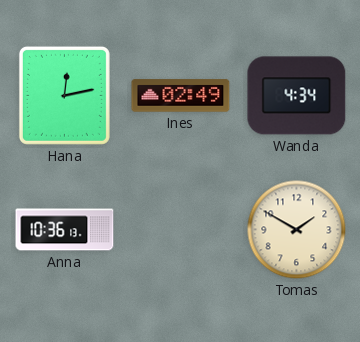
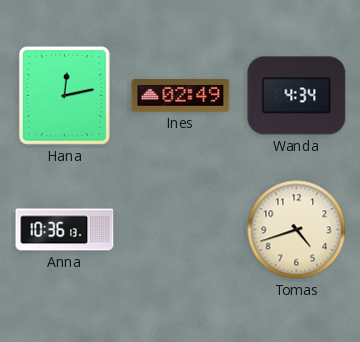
Tomas: 1:50 -> 4:42 (297, 230)
